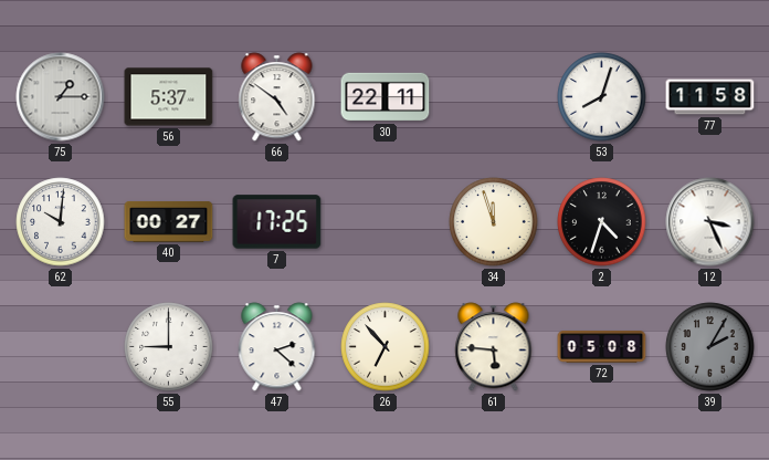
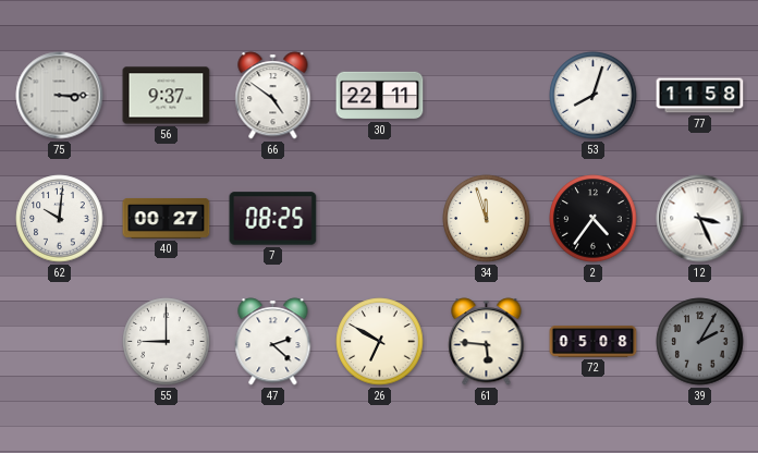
75: 1:15 -> 3:15 (60, 96)
56: 5:37 -> 9:37 (167, 96)
7: 17:25 -> 08:25 (273, 219)
2: 4:33 -> 4:36 (594, 219)
26: 6:53 -> 6:50 (380, 342)
